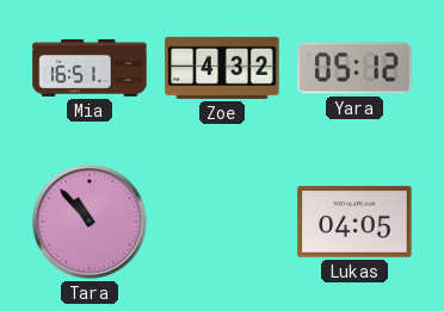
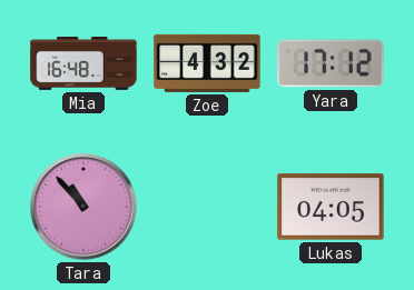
Mia: 16:51 -> 16:48 (83, 64)
Yara: 05:12 -> 17:12 (331, 63)
